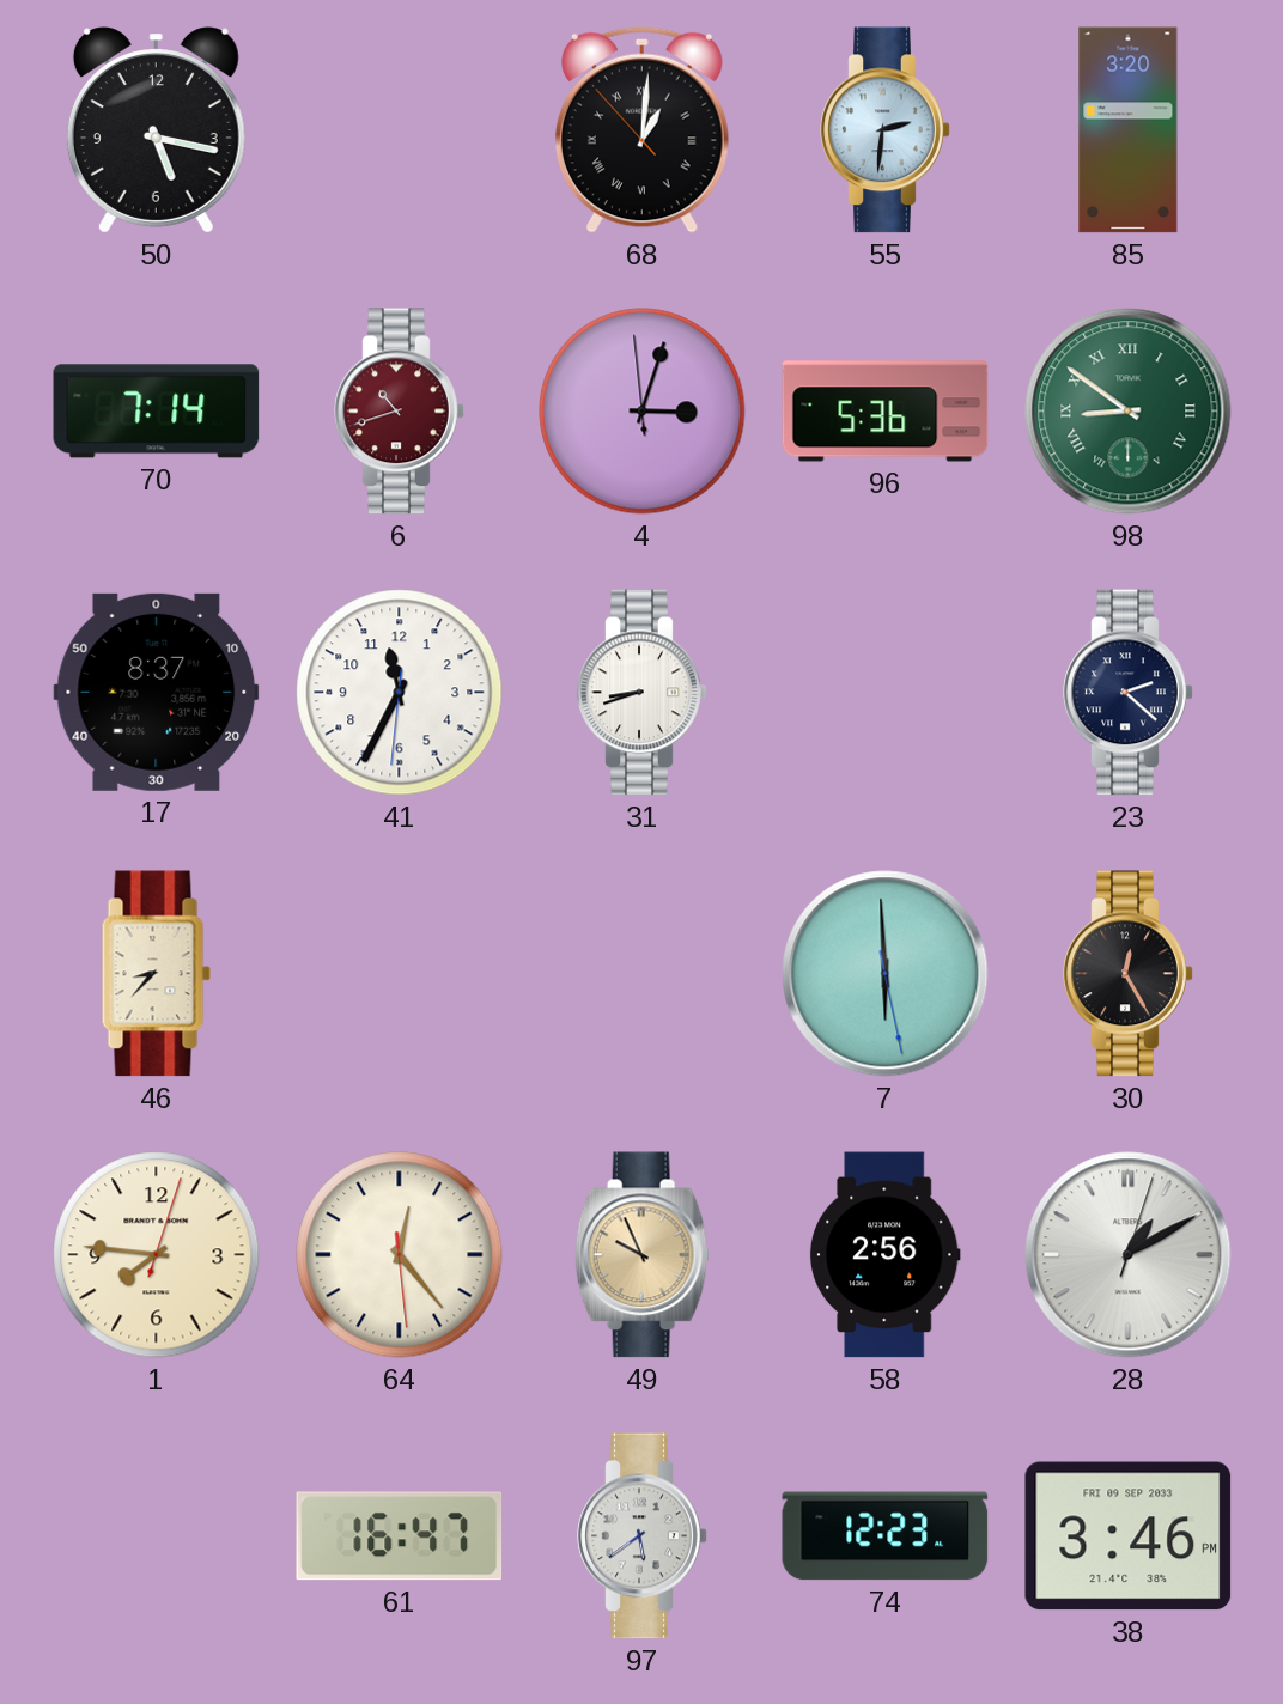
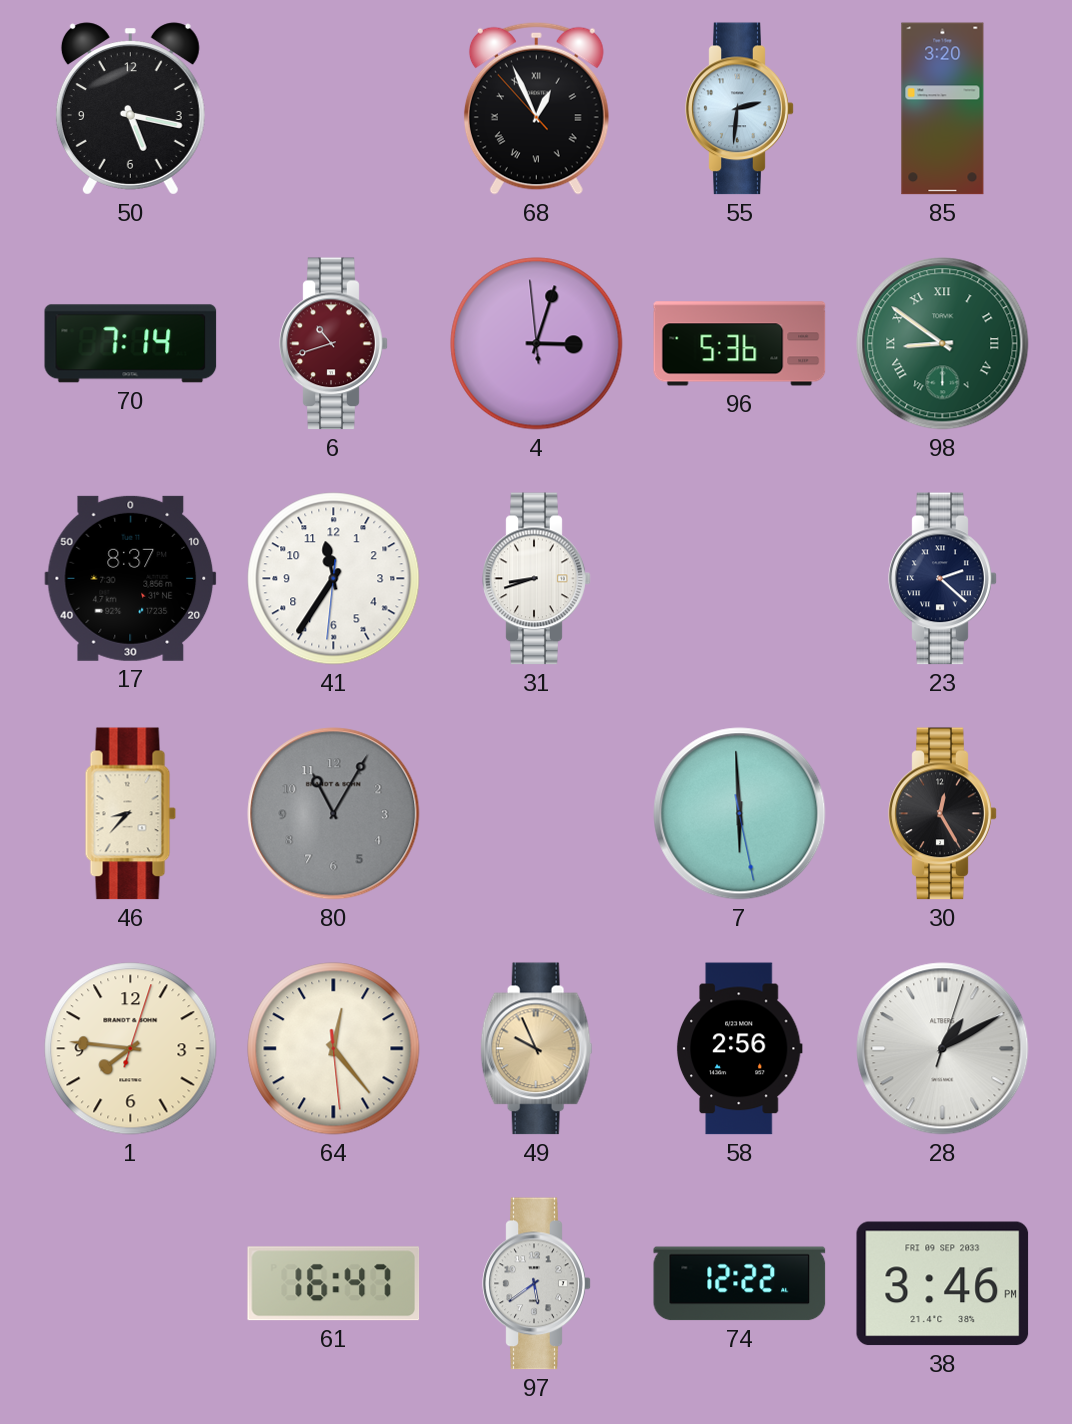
68: 1:00 -> 12:55 (536, 108)
41: 11:34 -> 11:35 (334, 579)
80: none -> 11:05 (334, 814)
74: 12:23 -> 12:22 (740, 1284)
